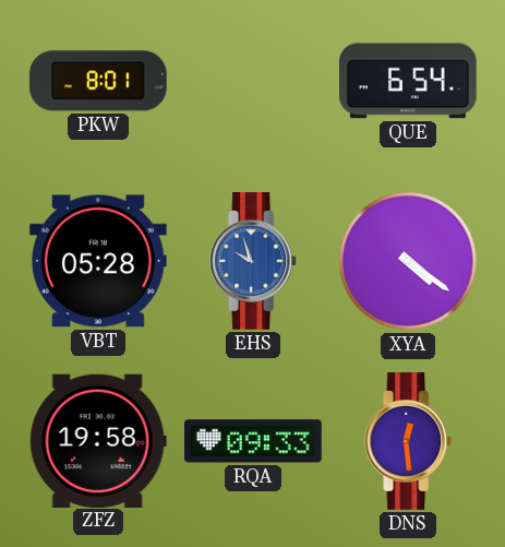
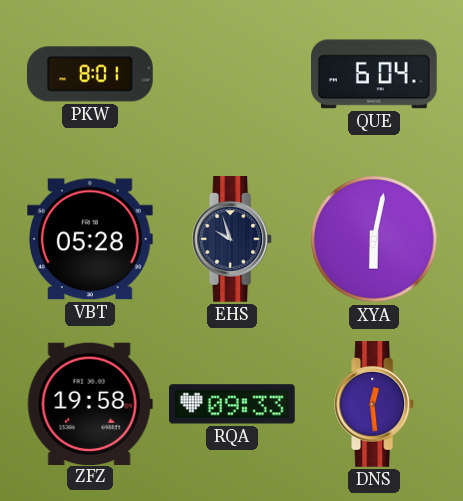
QUE: 6:54 -> 6:04 (375, 74)
EHS dial: blue -> navy (233, 239)
XYA: 4:21 -> 6:02 (374, 239)
